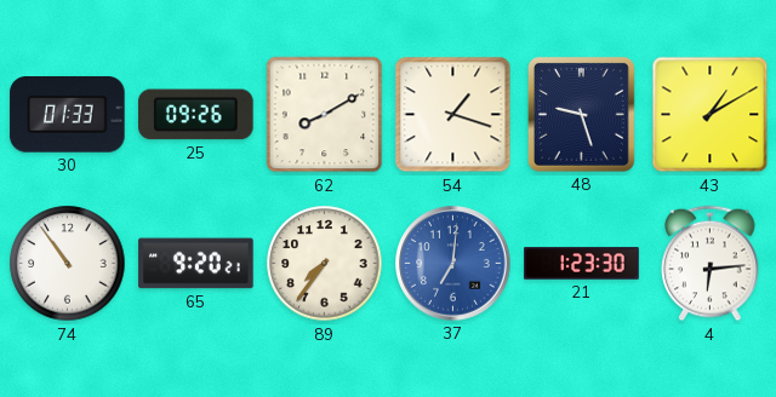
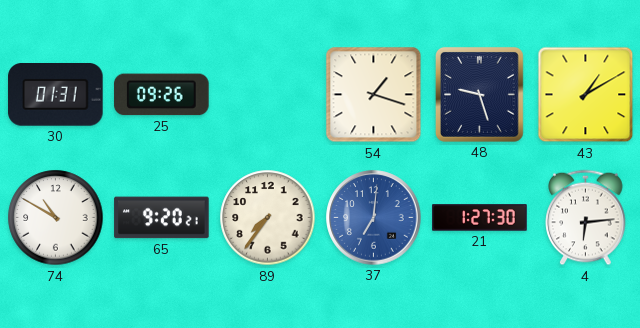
30: 01:33 -> 01:31 (56, 95)
62: 8:10 -> none (325, 115)
74: 10:54 -> 10:50 (56, 218)
21: 1:23 -> 1:27 (480, 218)
